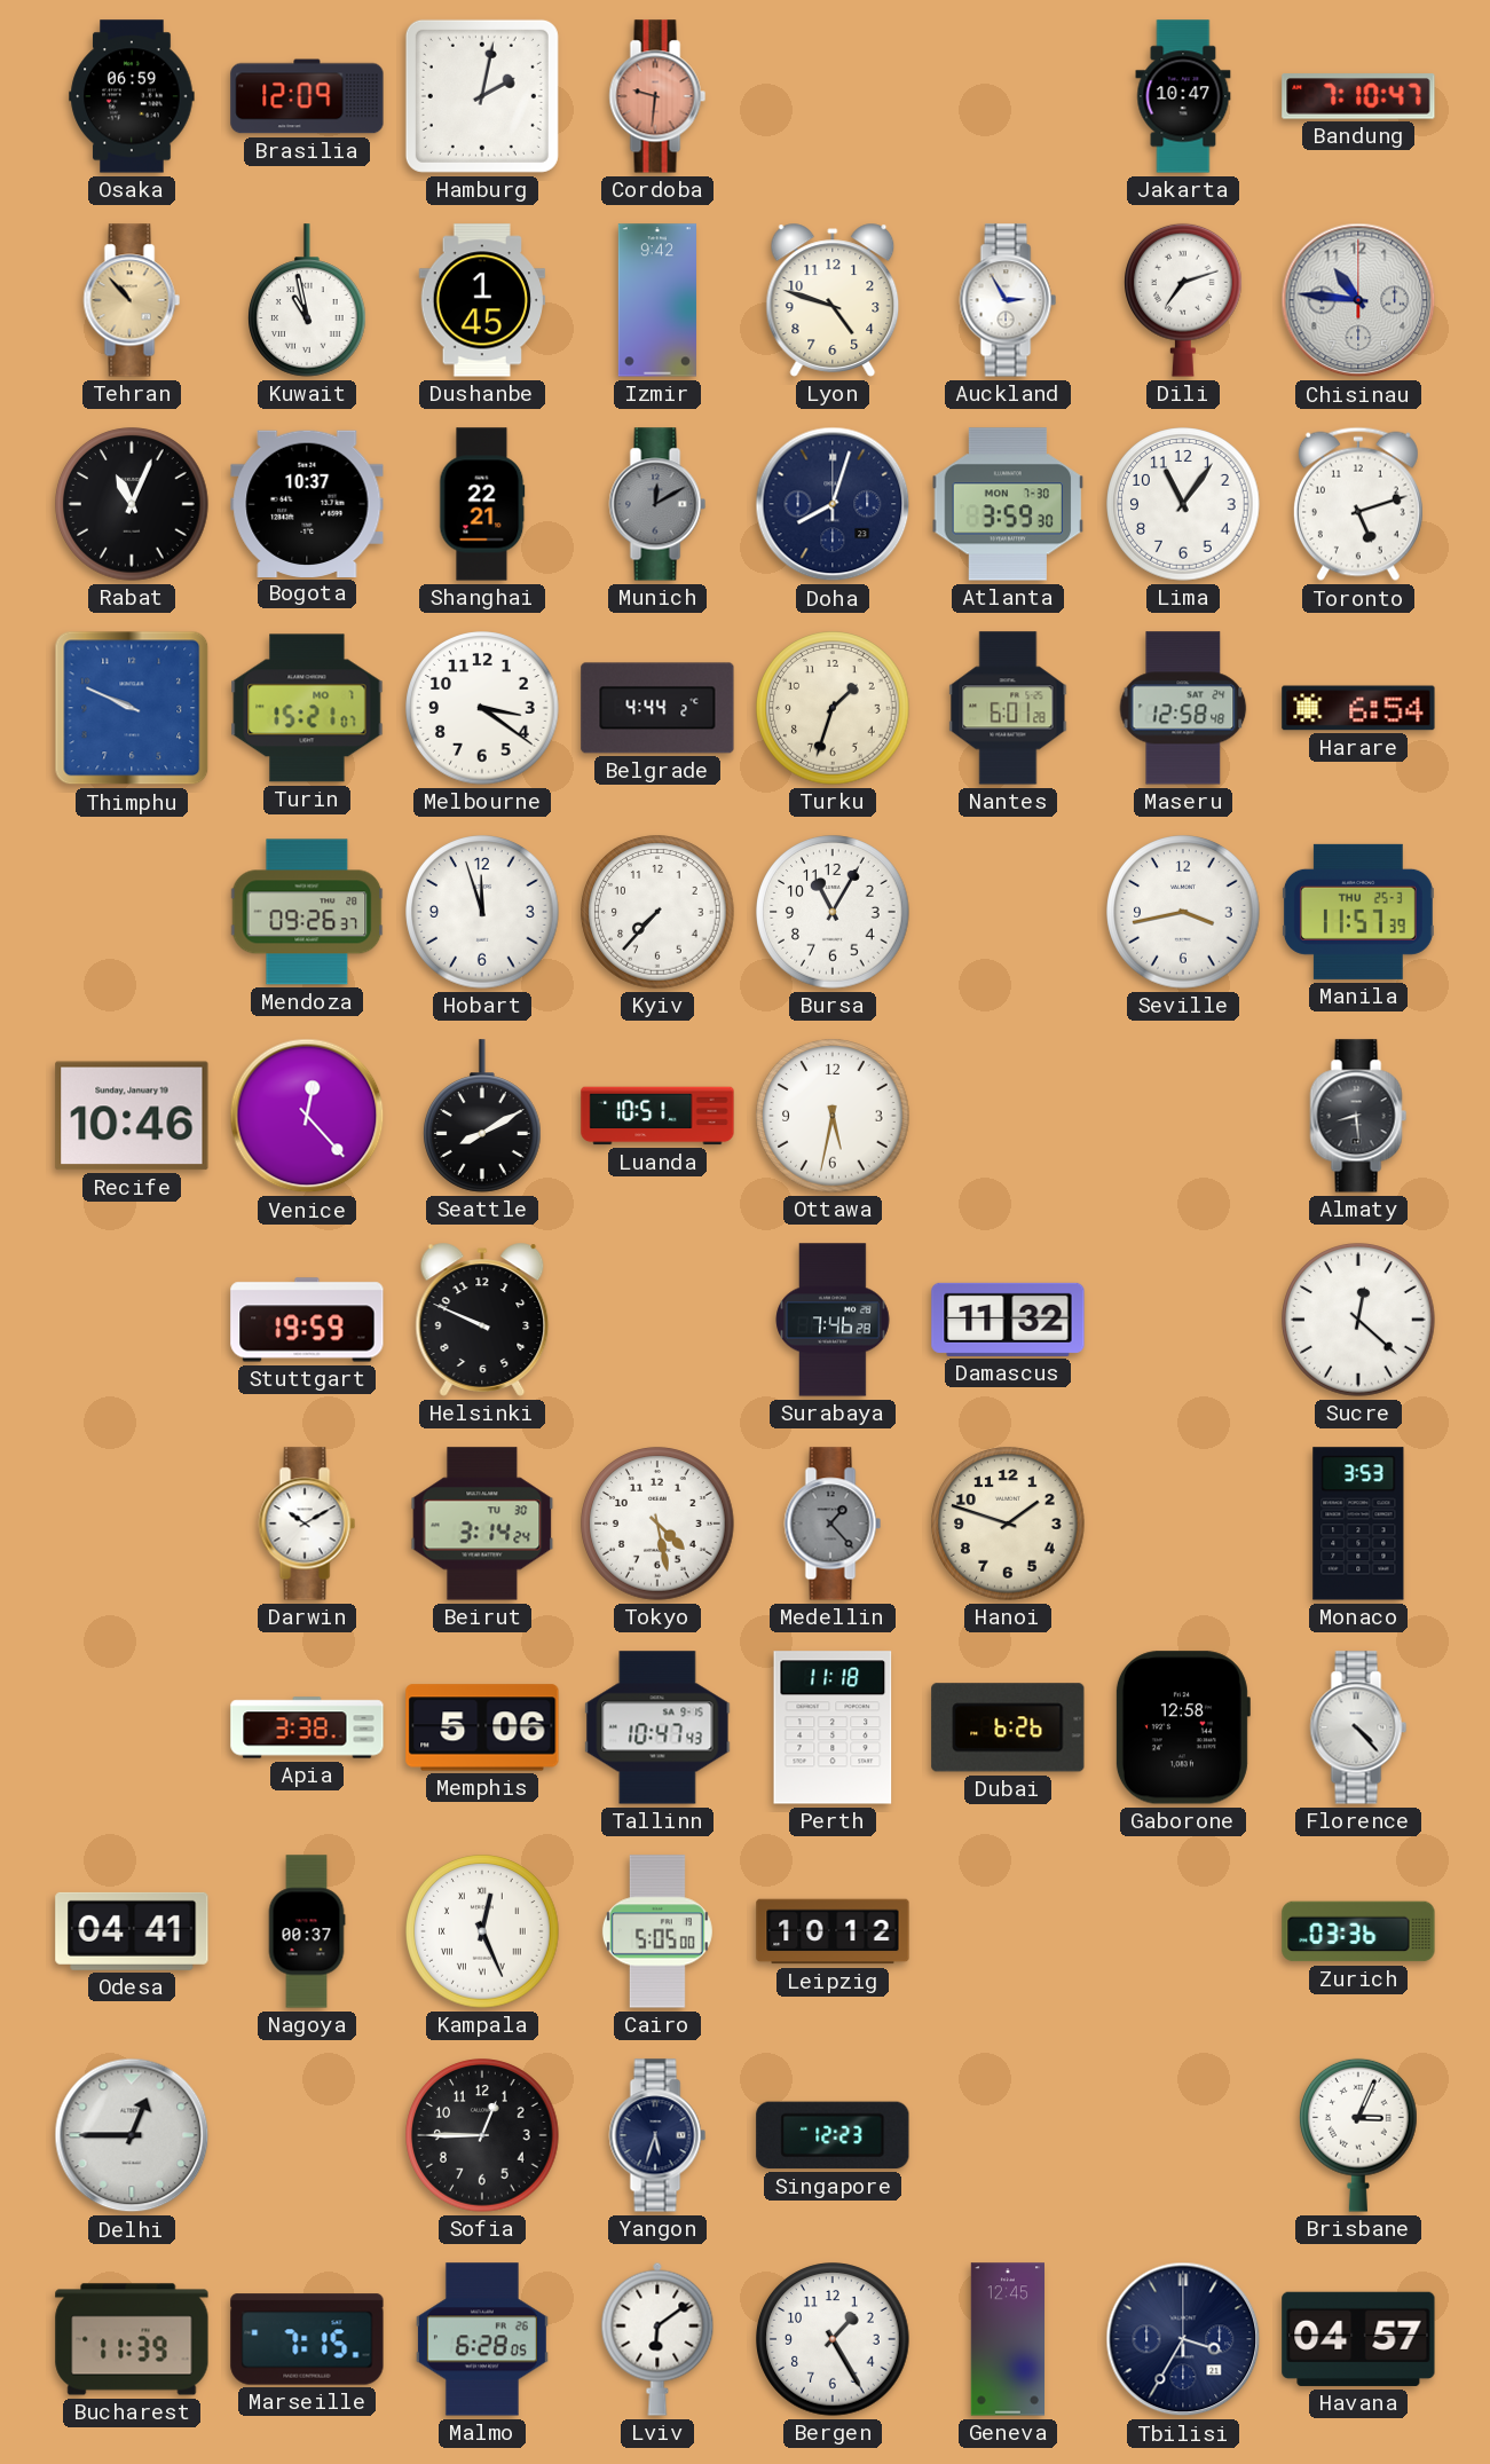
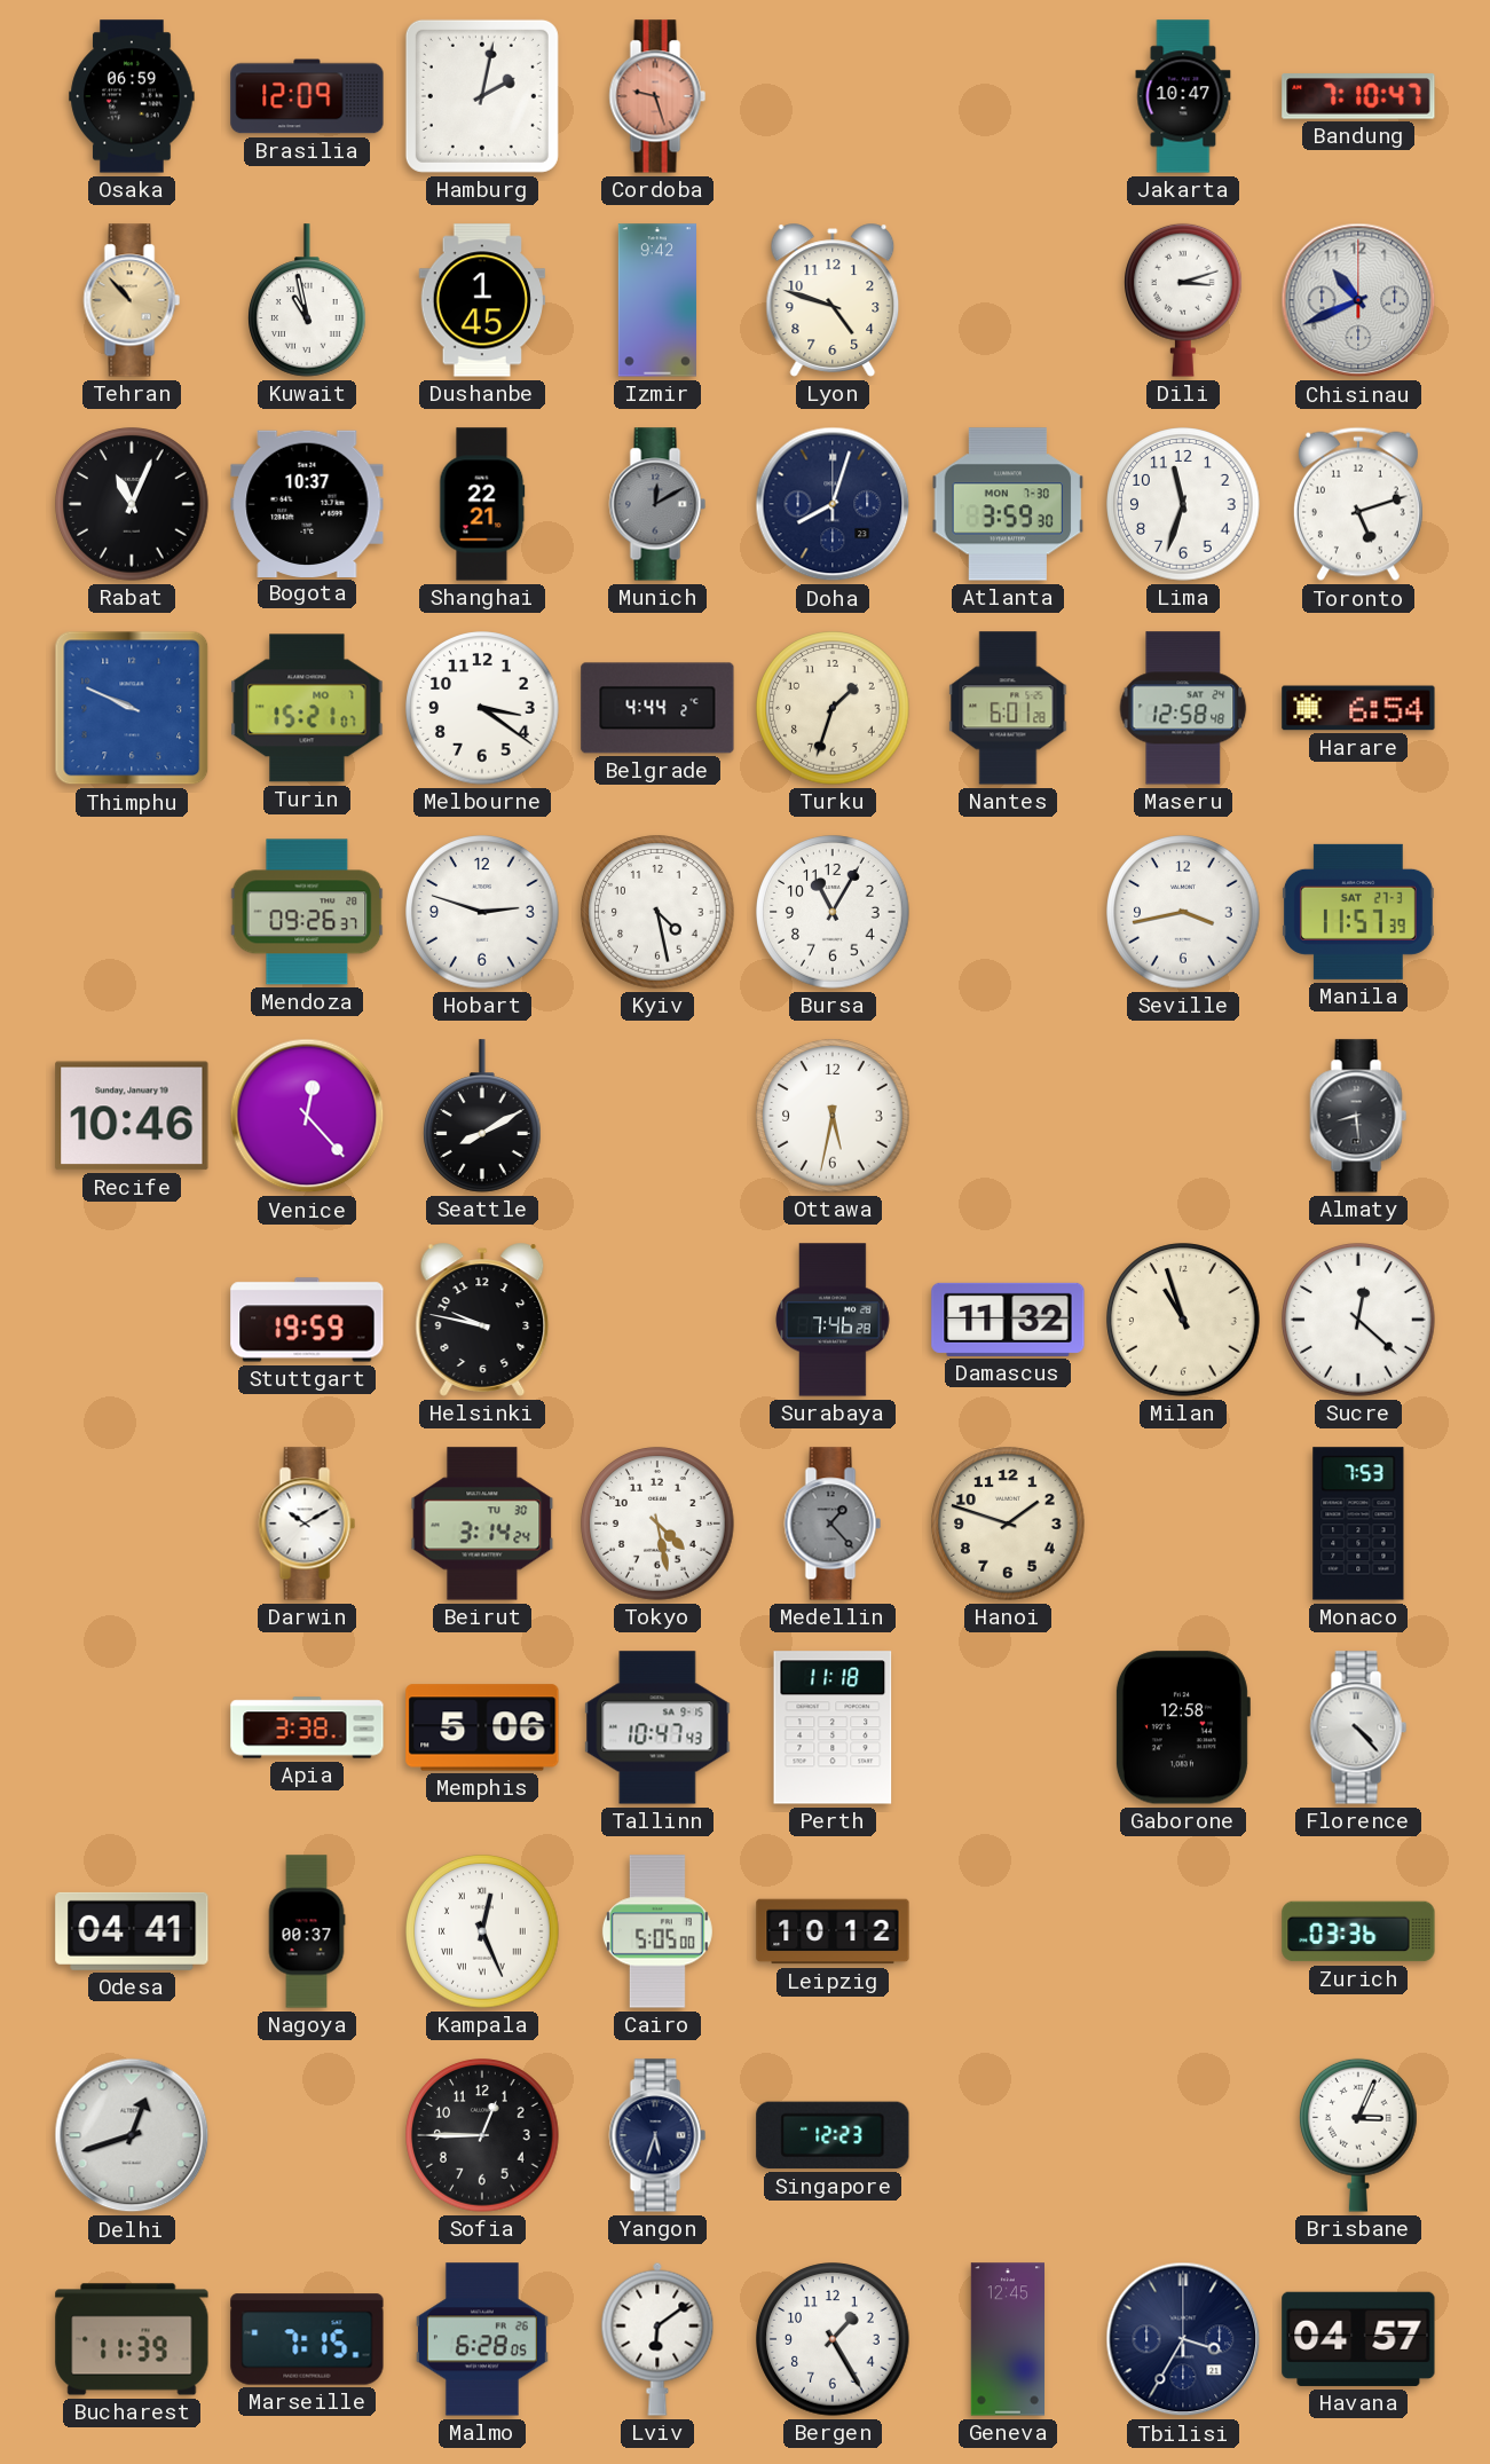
Cordoba: 9:31 -> 9:27 (657, 96)
Auckland: 2:55 -> none (1008, 300)
Dili: 7:12 -> 3:12 (1184, 300)
Chisinau: 10:46 -> 10:41 (1358, 300)
Lima: 11:06 -> 11:33 (1183, 504)
Hobart: 11:57 -> 2:48 (482, 912)
Kyiv: 7:37 -> 4:28 (657, 912)
Manila date: THU 25-3 -> SAT 27-3 (1358, 912)
Luanda: 10:51 -> none (657, 1116)
Helsinki: 9:49 -> 9:47 (482, 1320)
Milan: none -> 10:57 (1183, 1320)
Monaco: 3:53 -> 7:53 (1358, 1524)
Dubai: 6:26 -> none (1008, 1727)
Delhi: 12:45 -> 12:42 (132, 2135)
